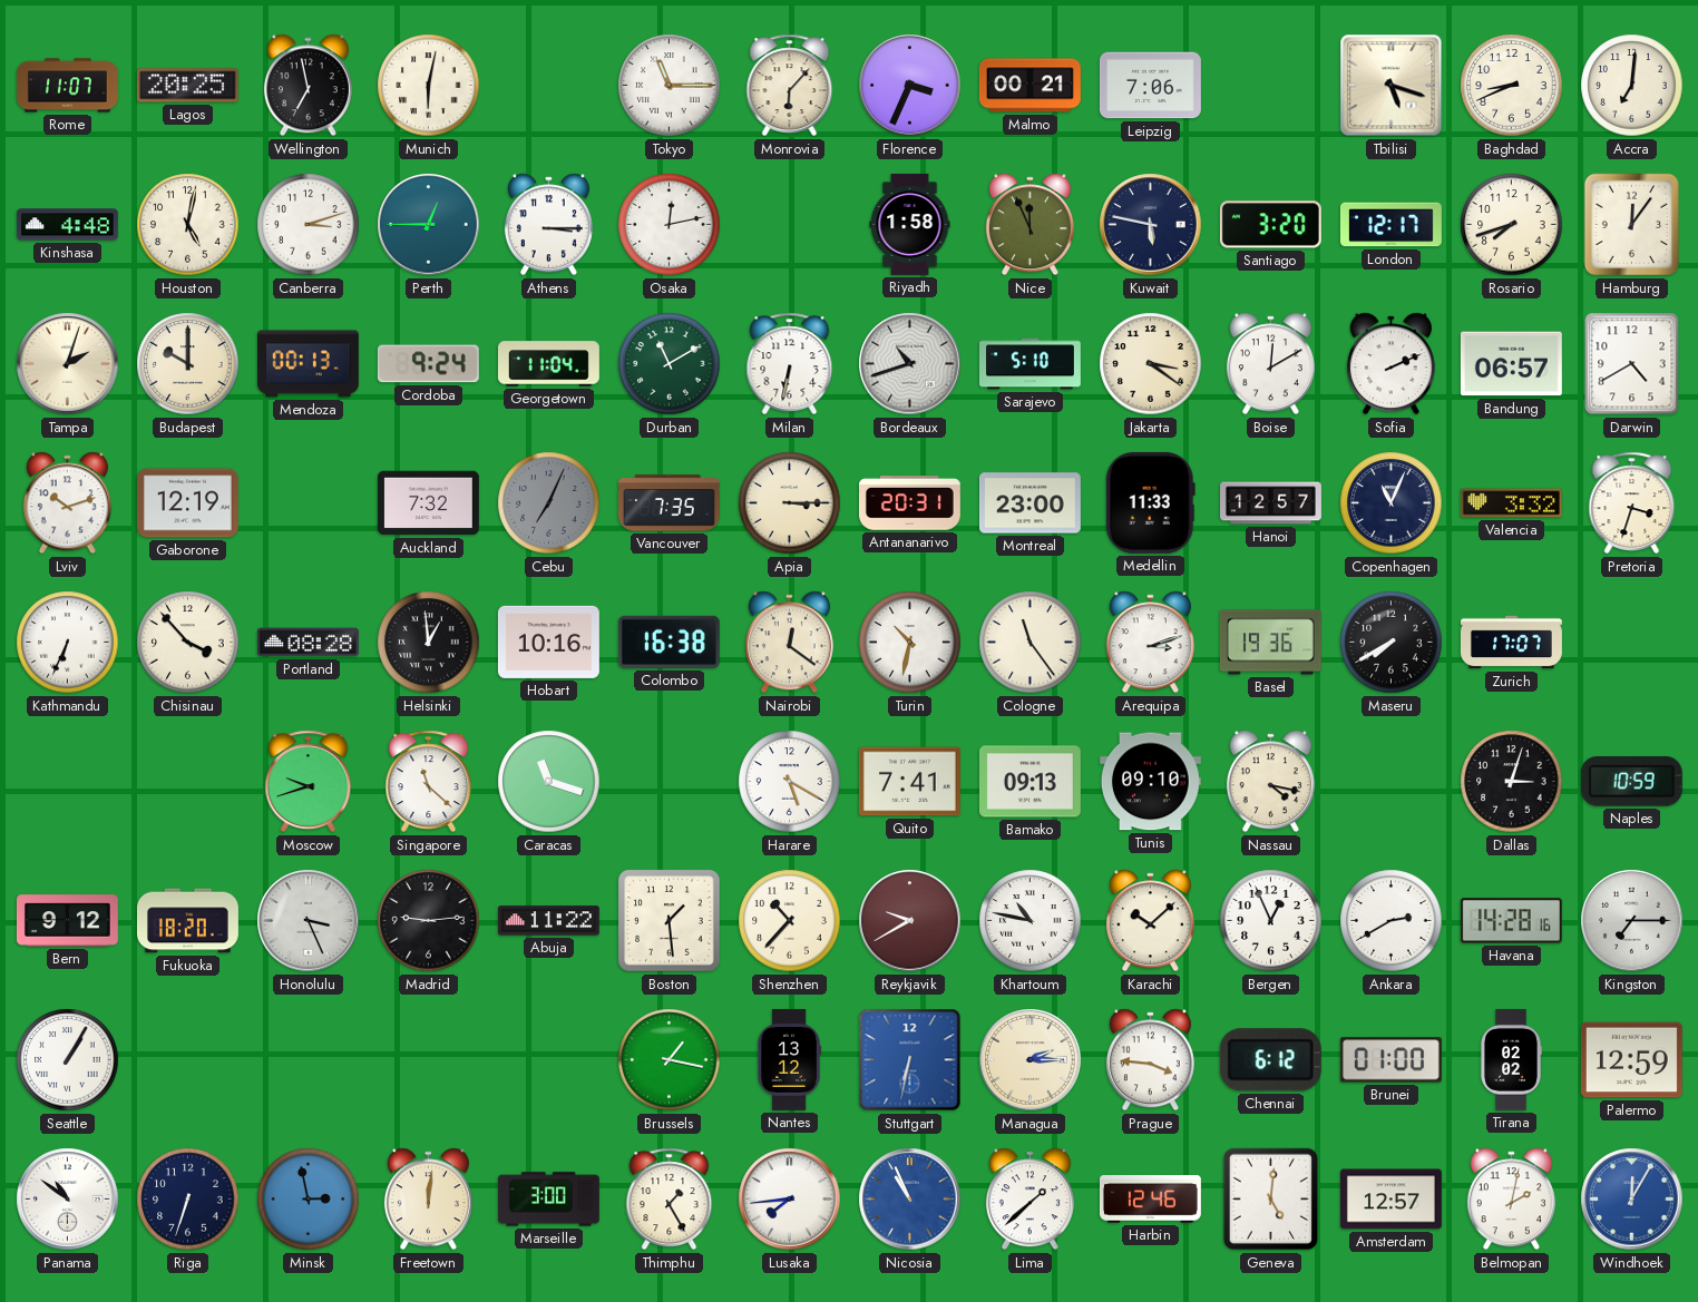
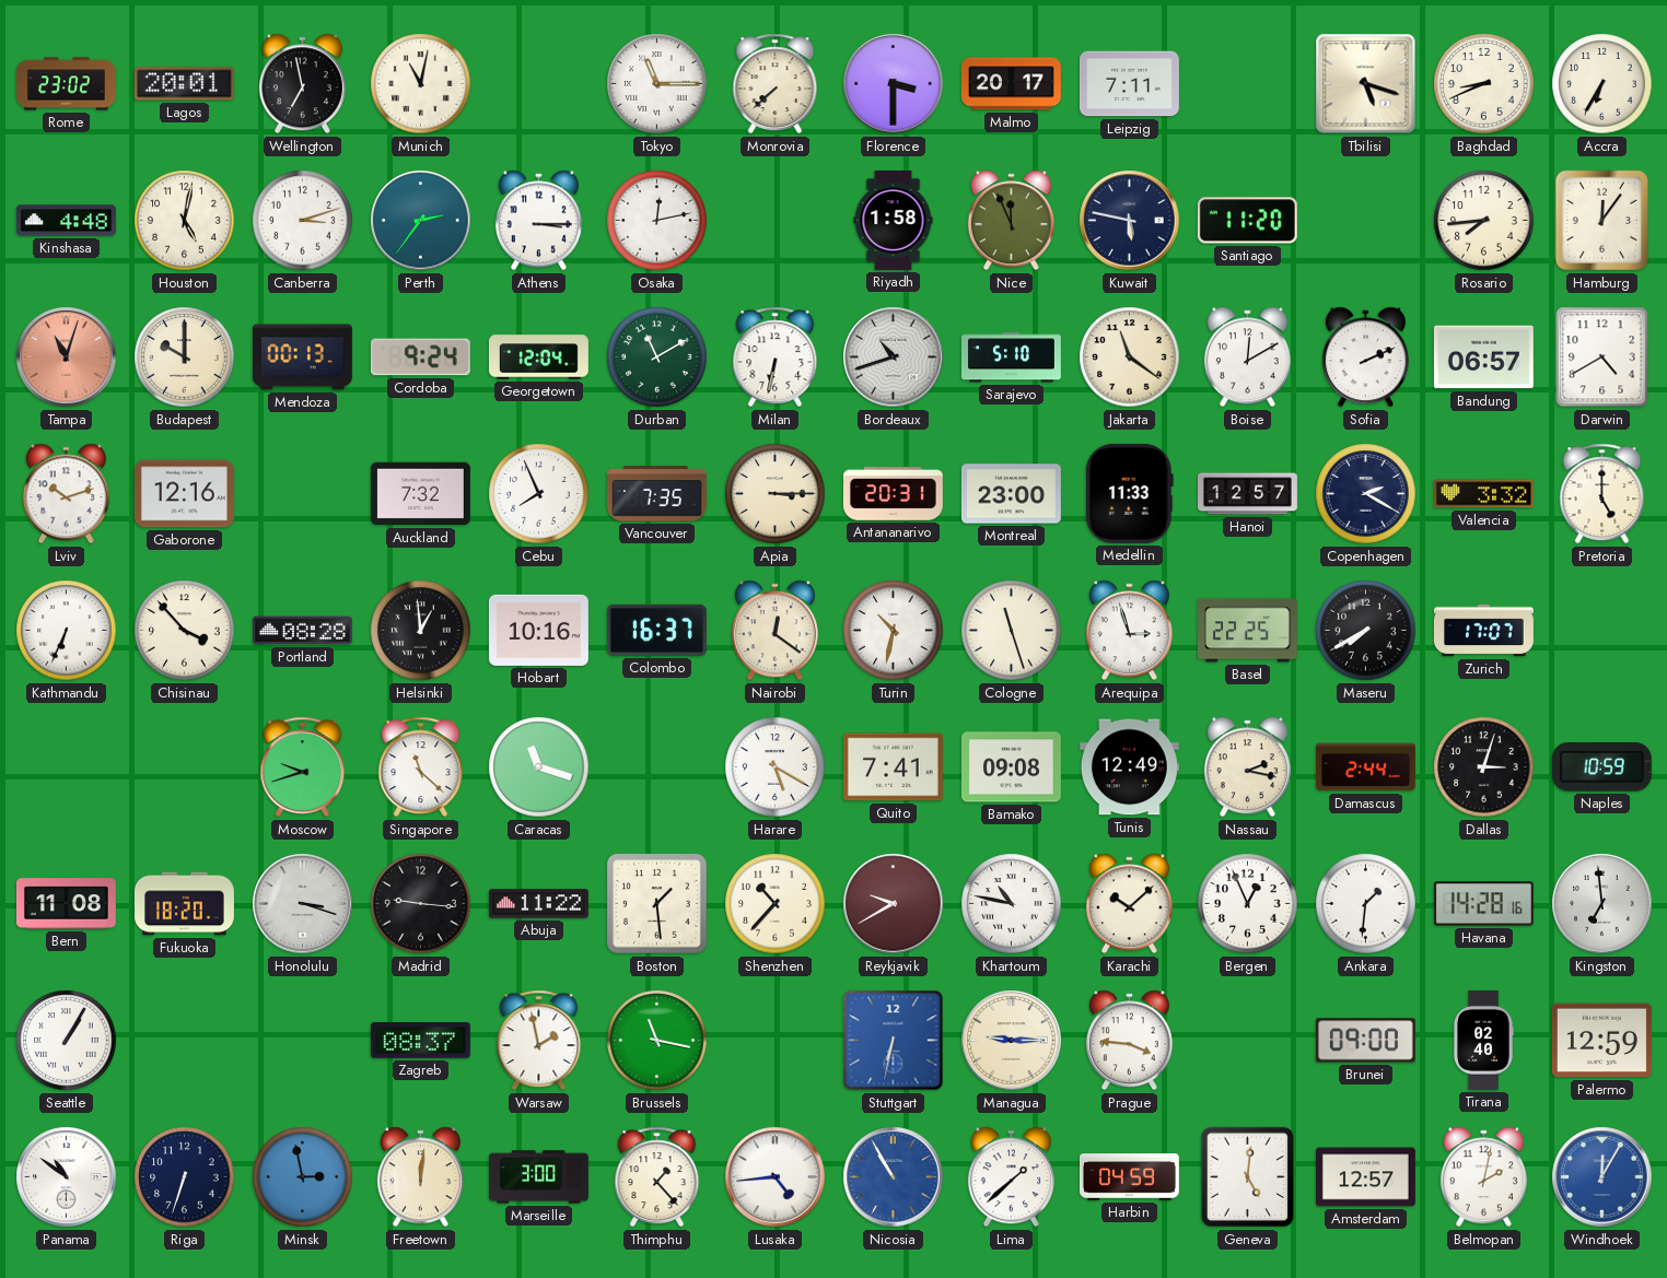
Rome: 11:07 -> 23:02 (66, 84)
Lagos: 20:25 -> 20:01 (184, 84)
Munich: 6:02 -> 11:02 (421, 84)
Monrovia: 6:07 -> 7:38 (776, 84)
Florence: 3:34 -> 3:30 (894, 84)
Malmo: 00:21 -> 20:17 (1011, 84)
Leipzig: 7:06 -> 7:11 (1129, 84)
Accra: 7:01 -> 6:35 (1602, 84)
Perth: 12:45 -> 2:36 (421, 221)
Santiago: 3:20 -> 11:20 (1247, 221)
London: 12:17 -> none (1390, 225)
Rosario: 7:42 -> 7:44 (1484, 221)
Tampa: 2:03 -> 11:03 (67, 357)
Tampa dial: cream -> salmon (67, 357)
Georgetown: 11:04 -> 12:04 (538, 357)
Jakarta: 3:21 -> 11:21 (1130, 357)
Gaborone: 12:19 -> 12:16 (184, 494)
Cebu: 7:04 -> 7:56 (539, 494)
Cebu dial: grey -> white (539, 494)
Copenhagen: 11:04 -> 2:20 (1366, 494)
Pretoria: 3:33 -> 5:00 (1602, 494)
Colombo: 16:38 -> 16:37 (656, 630)
Cologne: 11:24 -> 11:27 (1012, 631)
Arequipa: 3:12 -> 2:57 (1129, 631)
Basel: 19:36 -> 22:25 (1247, 631)
Bamako: 09:13 -> 09:08 (1011, 767)
Tunis: 09:10 -> 12:49 (1129, 767)
Nassau: 4:17 -> 2:17 (1247, 767)
Damascus: none -> 2:44 (1365, 767)
Bern: 9:12 -> 11:08 (66, 904)
Honolulu: 3:26 -> 3:18 (303, 904)
Madrid: 9:14 -> 9:16 (421, 904)
Ankara: 2:40 -> 1:31 (1366, 904)
Kingston: 7:15 -> 6:59 (1602, 904)
Zagreb: none -> 08:37 (420, 1041)
Warsaw: none -> 1:58 (539, 1041)
Brussels: 1:17 -> 11:17 (657, 1041)
Nantes: 13:12 -> none (789, 1059)
Managua: 2:15 -> 9:15 (1012, 1041)
Chennai: 6:12 -> none (1270, 1060)
Brunei: 01:00 -> 09:00 (1365, 1041)
Tirana: 02:02 -> 02:40 (1484, 1040)
Thimphu: 1:25 -> 1:23 (657, 1177)
Lusaka: 7:44 -> 4:44 (776, 1177)
Nicosia: 10:56 -> 10:55 (894, 1177)
Harbin: 12:46 -> 04:59 (1129, 1177)
